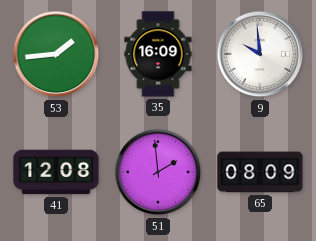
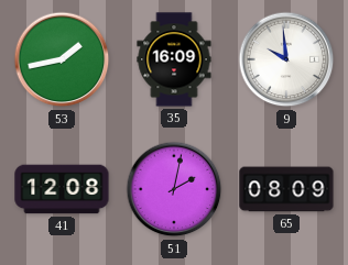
53: 1:44 -> 1:43 (62, 59)
51: 1:59 -> 2:02 (174, 189)
